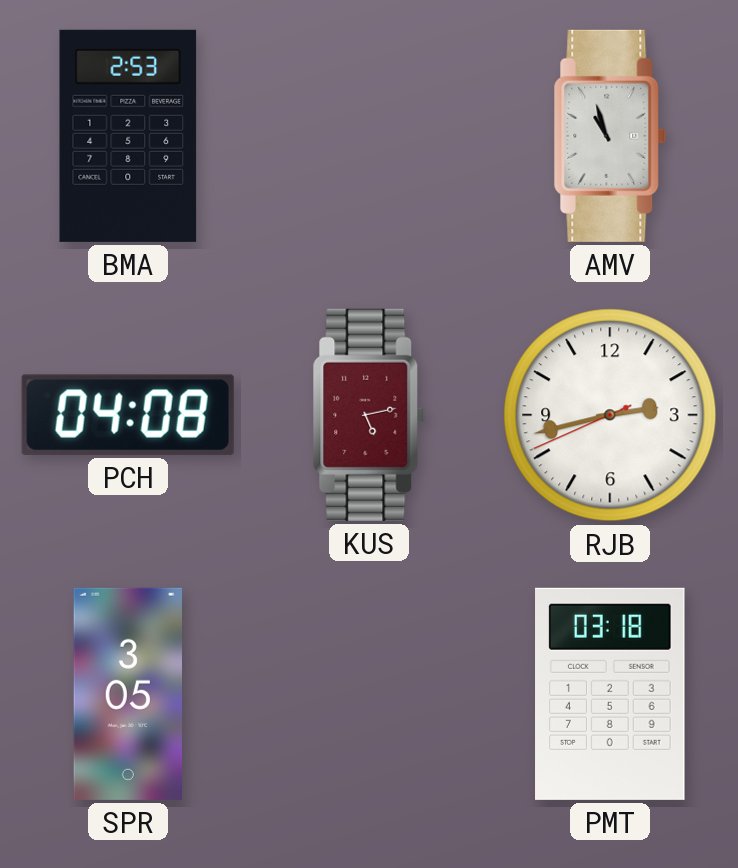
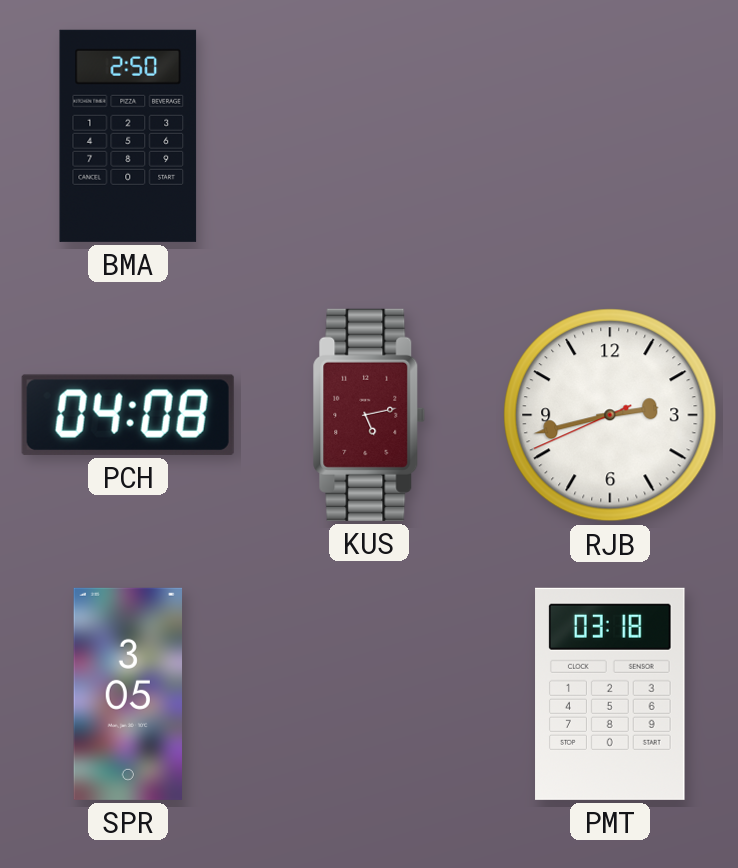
BMA: 2:53 -> 2:50 (128, 136)
AMV: 10:57 -> none (610, 136)
